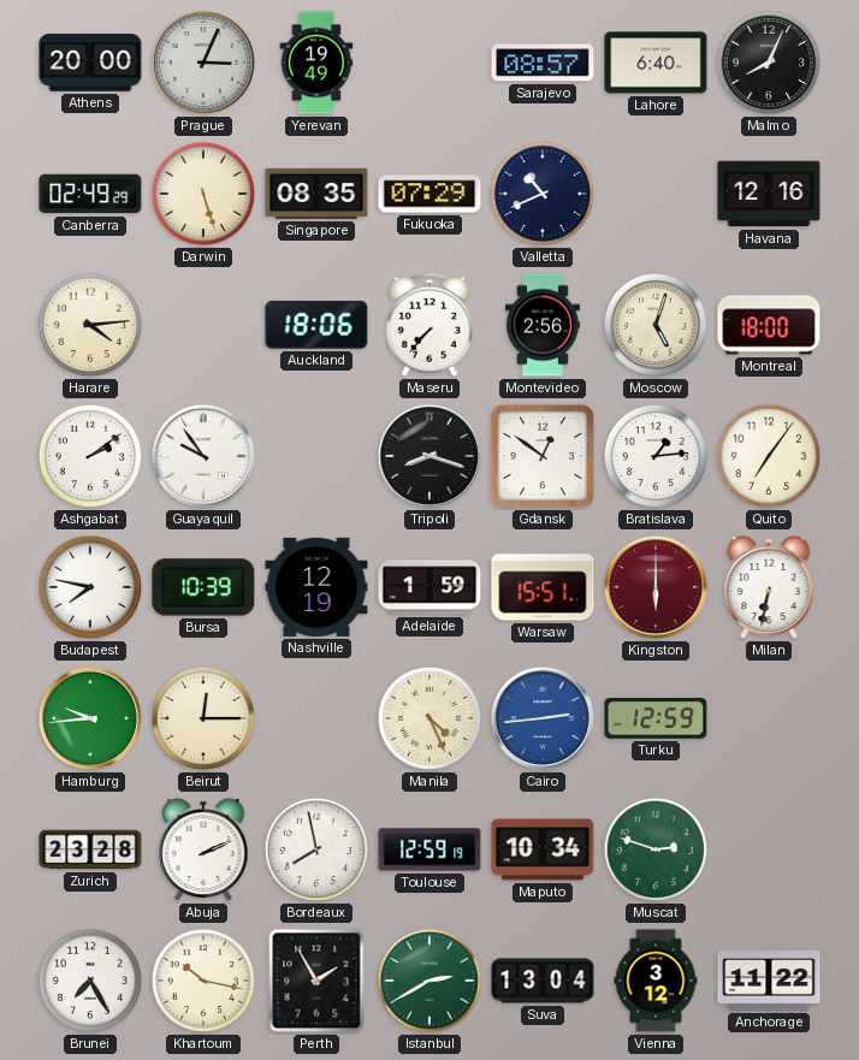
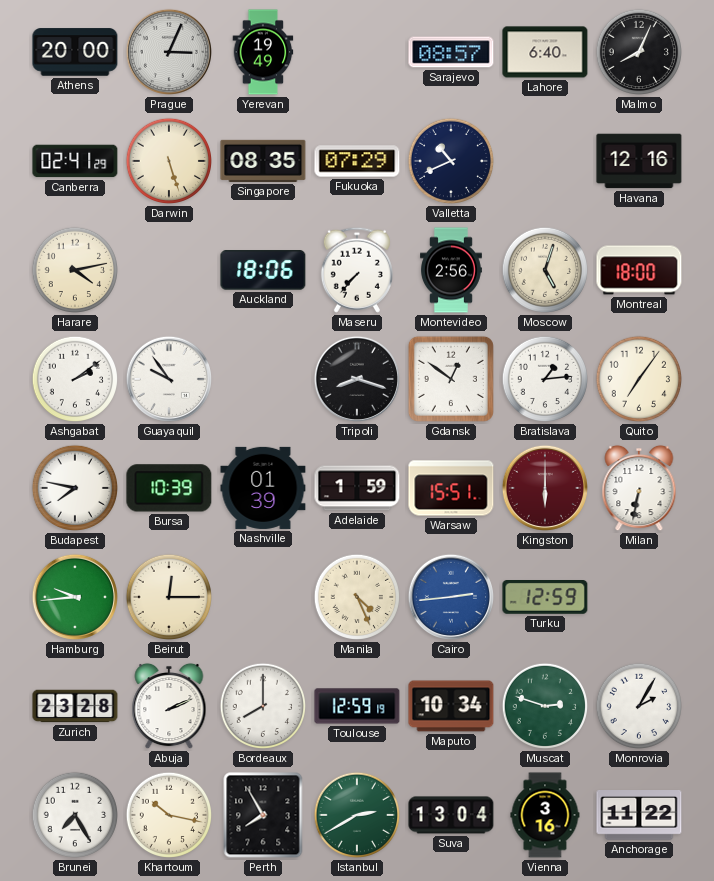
Canberra: 02:49 -> 02:41 (75, 161)
Harare: 4:14 -> 4:13 (75, 270)
Nashville: 12:19 -> 01:39 (263, 488)
Bordeaux: 7:58 -> 8:00 (263, 706)
Monrovia: none -> 2:05 (639, 706)
Perth: 1:55 -> 7:55 (263, 815)
Vienna: 3:12 -> 3:16 (545, 815)
